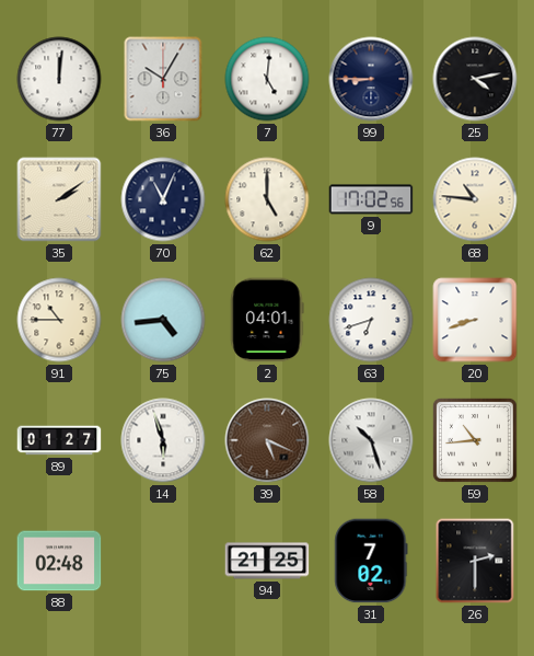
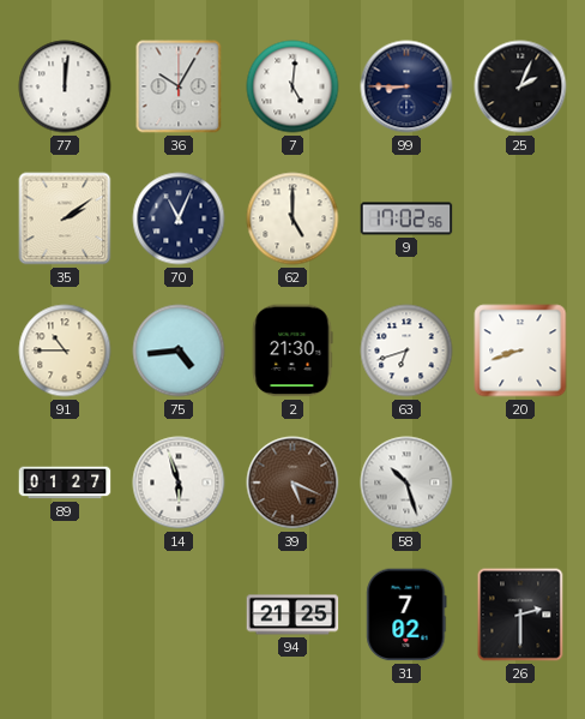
25: 4:13 -> 2:04 (520, 86)
68: 10:46 -> none (475, 199)
2: 04:01 -> 21:30 (292, 350)
59: 10:44 -> none (475, 440)
88: 02:48 -> none (59, 561)
